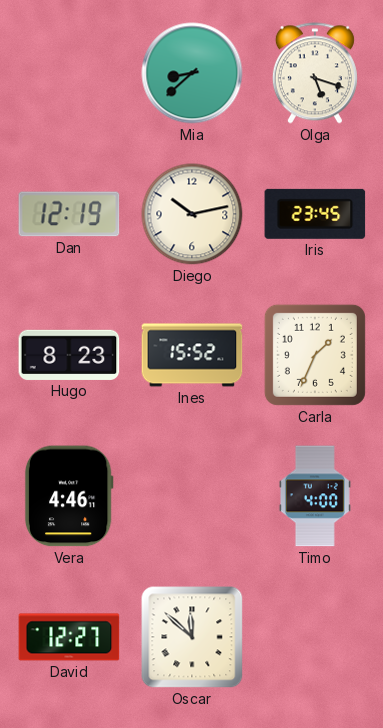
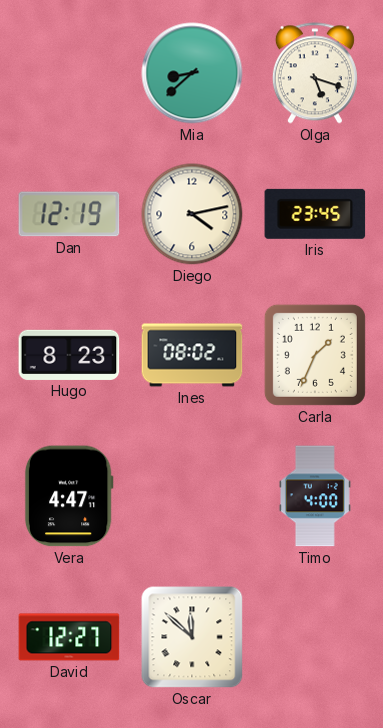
Diego: 10:13 -> 4:13 (192, 214)
Ines: 15:52 -> 08:02 (192, 355)
Vera: 4:46 -> 4:47 (69, 496)
